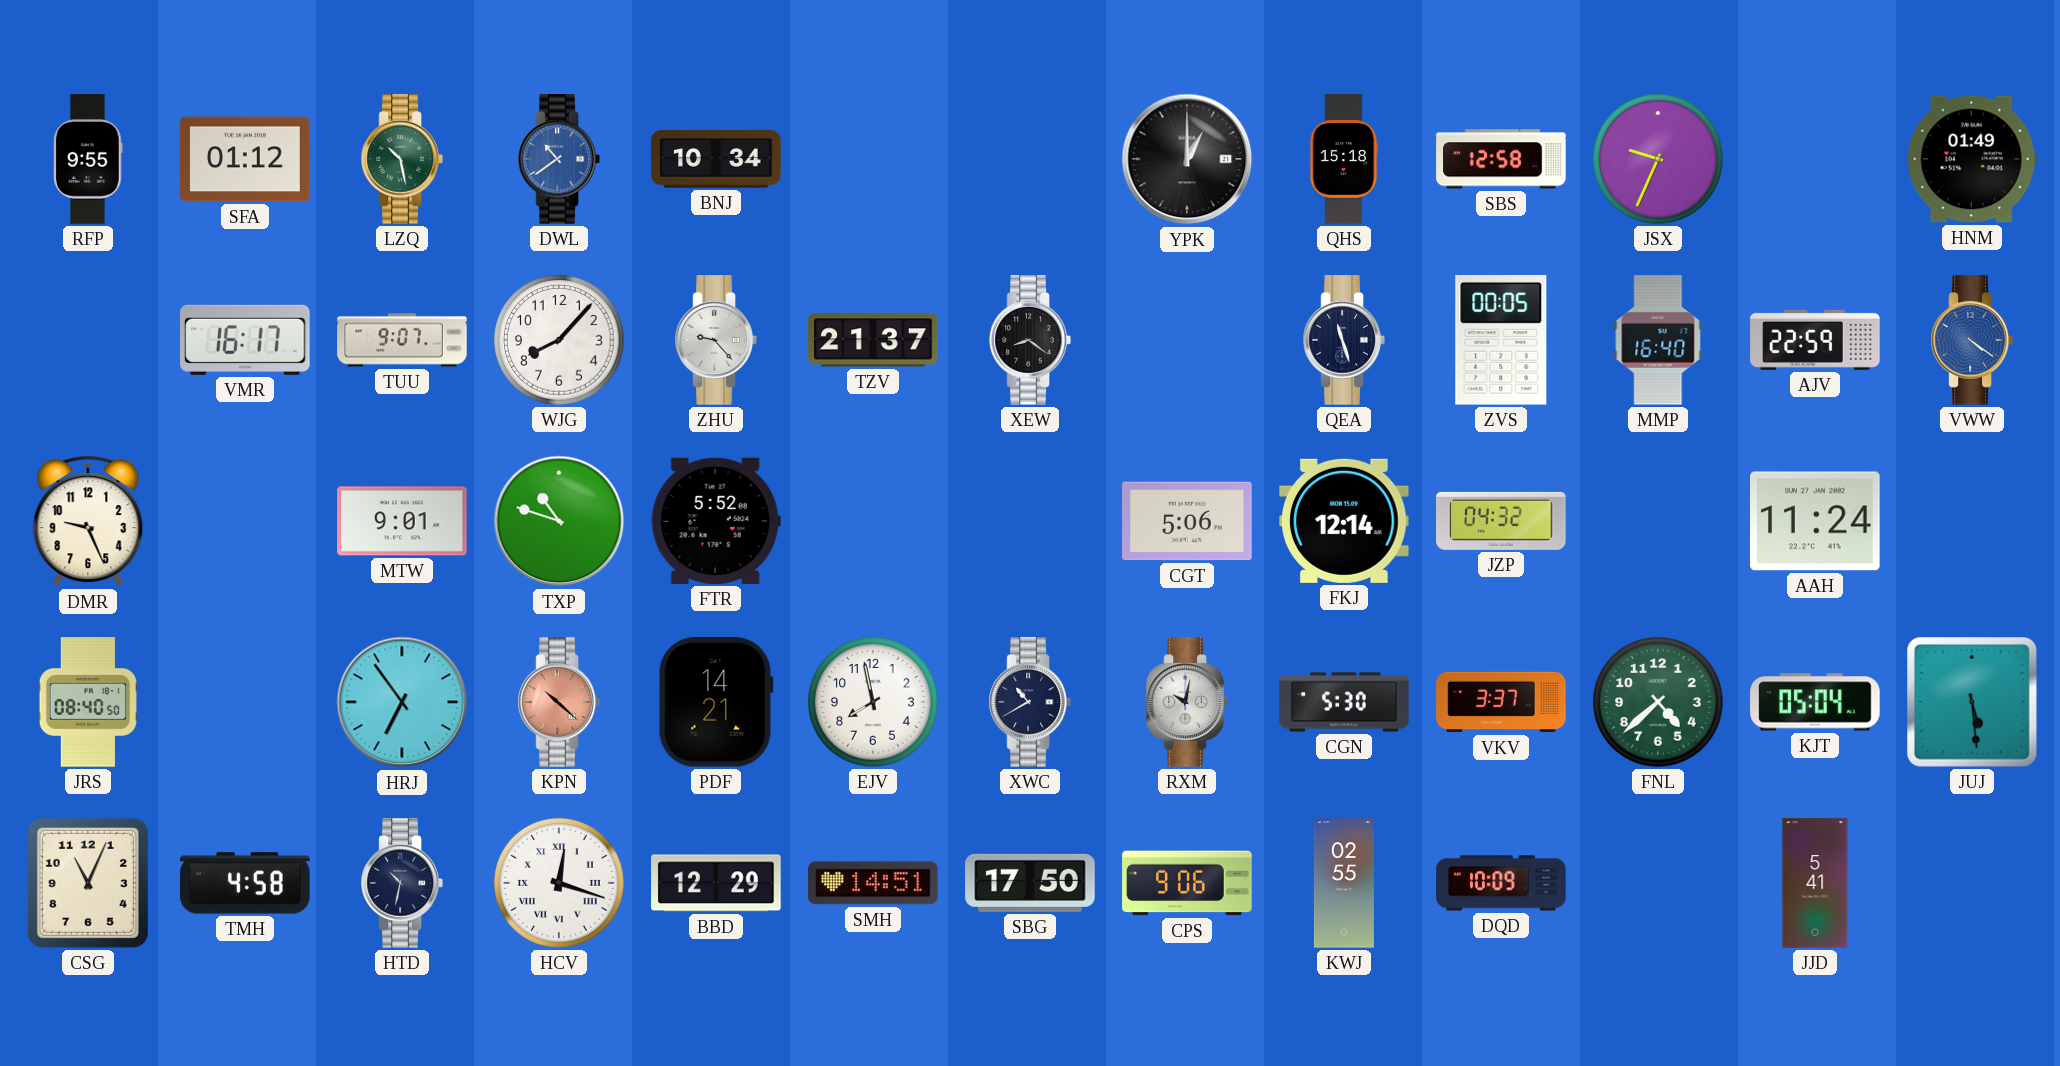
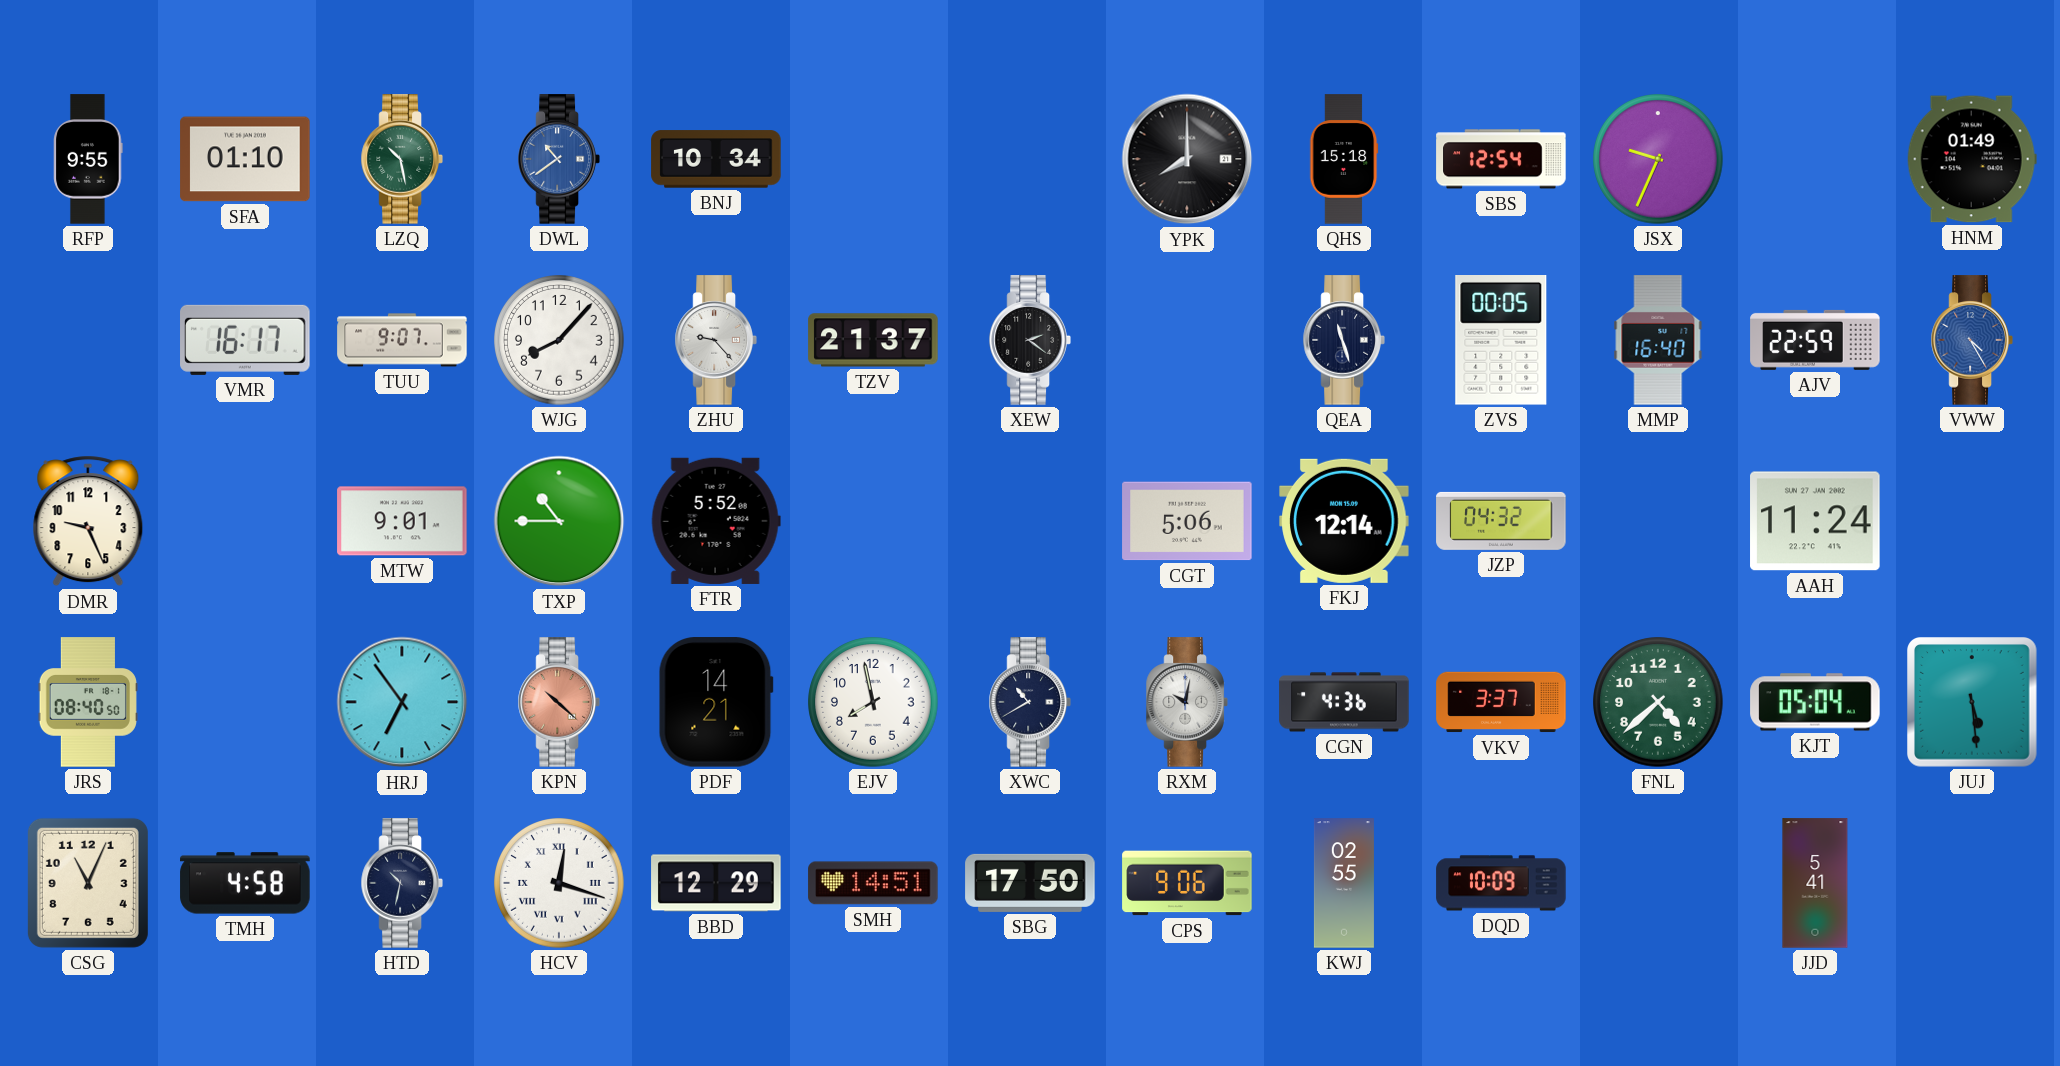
SFA: 01:12 -> 01:10 (245, 159)
YPK: 1:00 -> 8:00 (1187, 159)
SBS: 12:58 -> 12:54 (1501, 159)
XEW: 8:21 -> 2:21 (1030, 340)
VWW: 4:21 -> 4:25 (1972, 340)
TXP: 10:48 -> 10:45 (559, 521)
CGN: 5:30 -> 4:36 (1344, 702)
